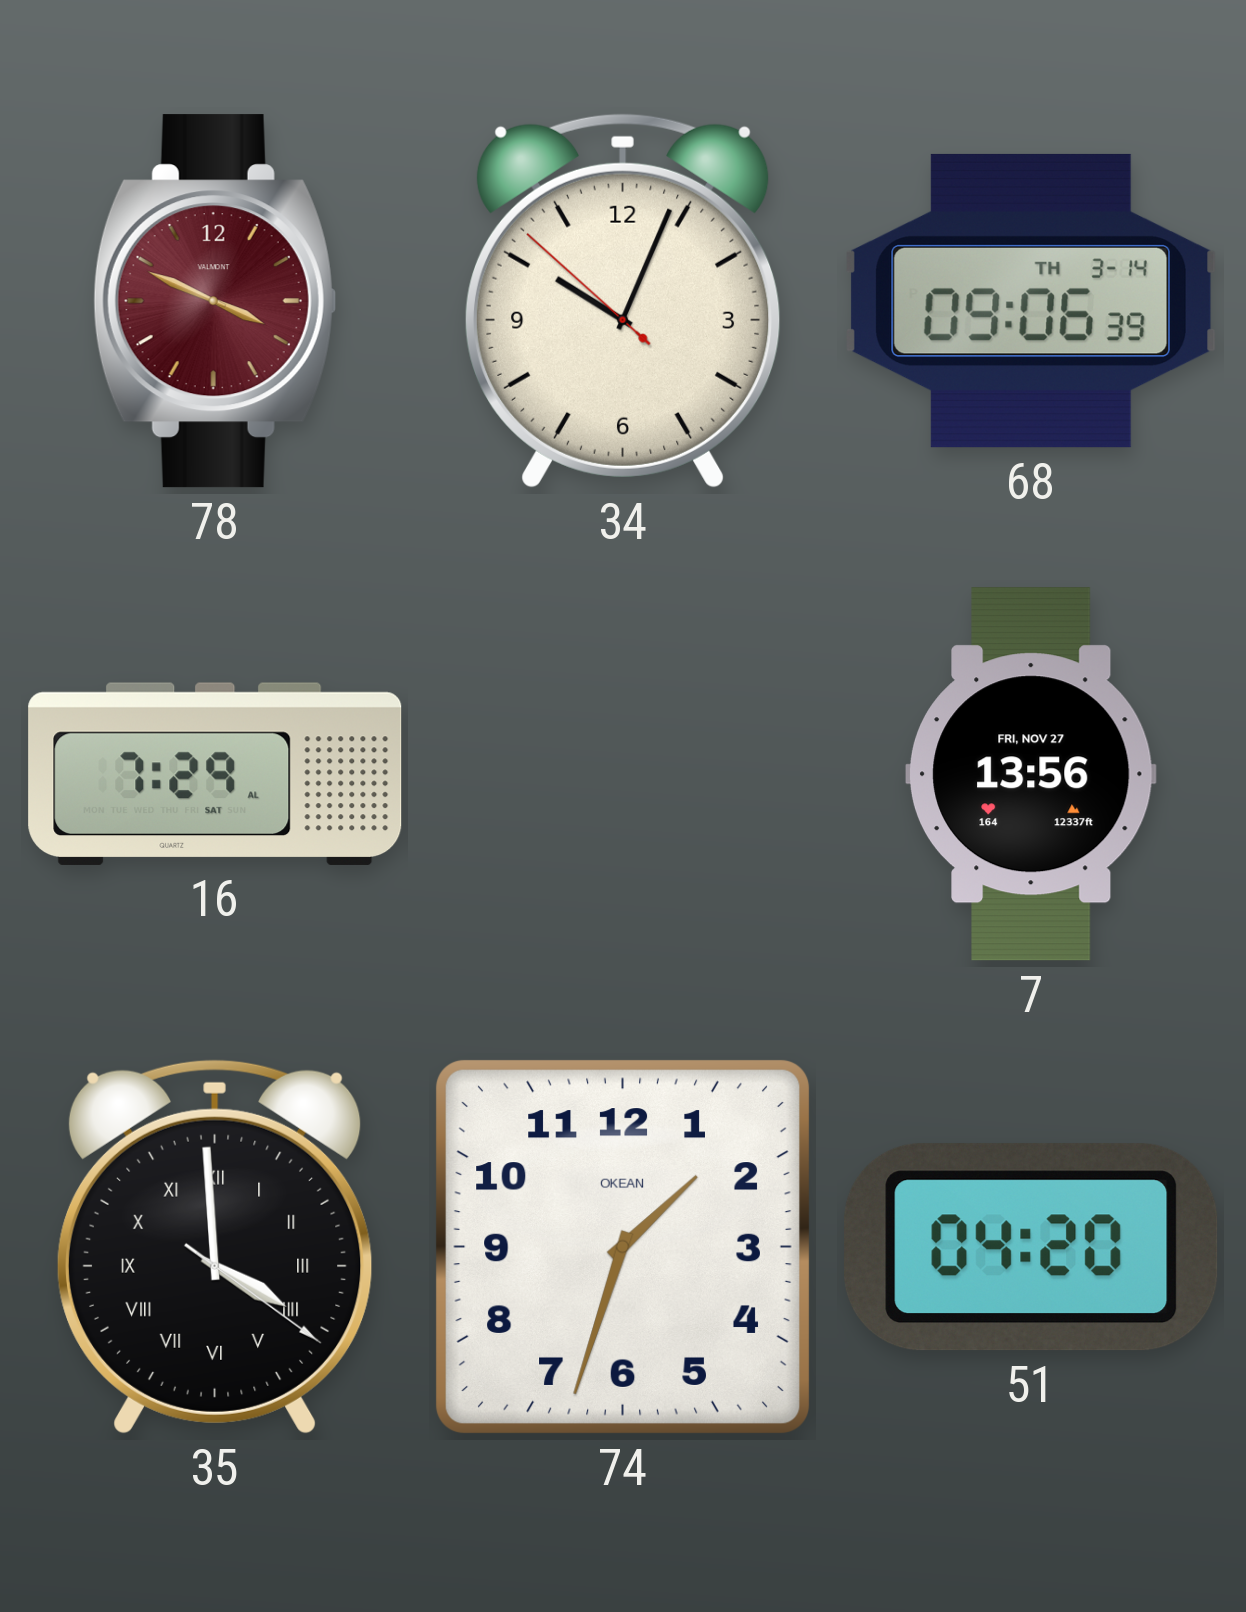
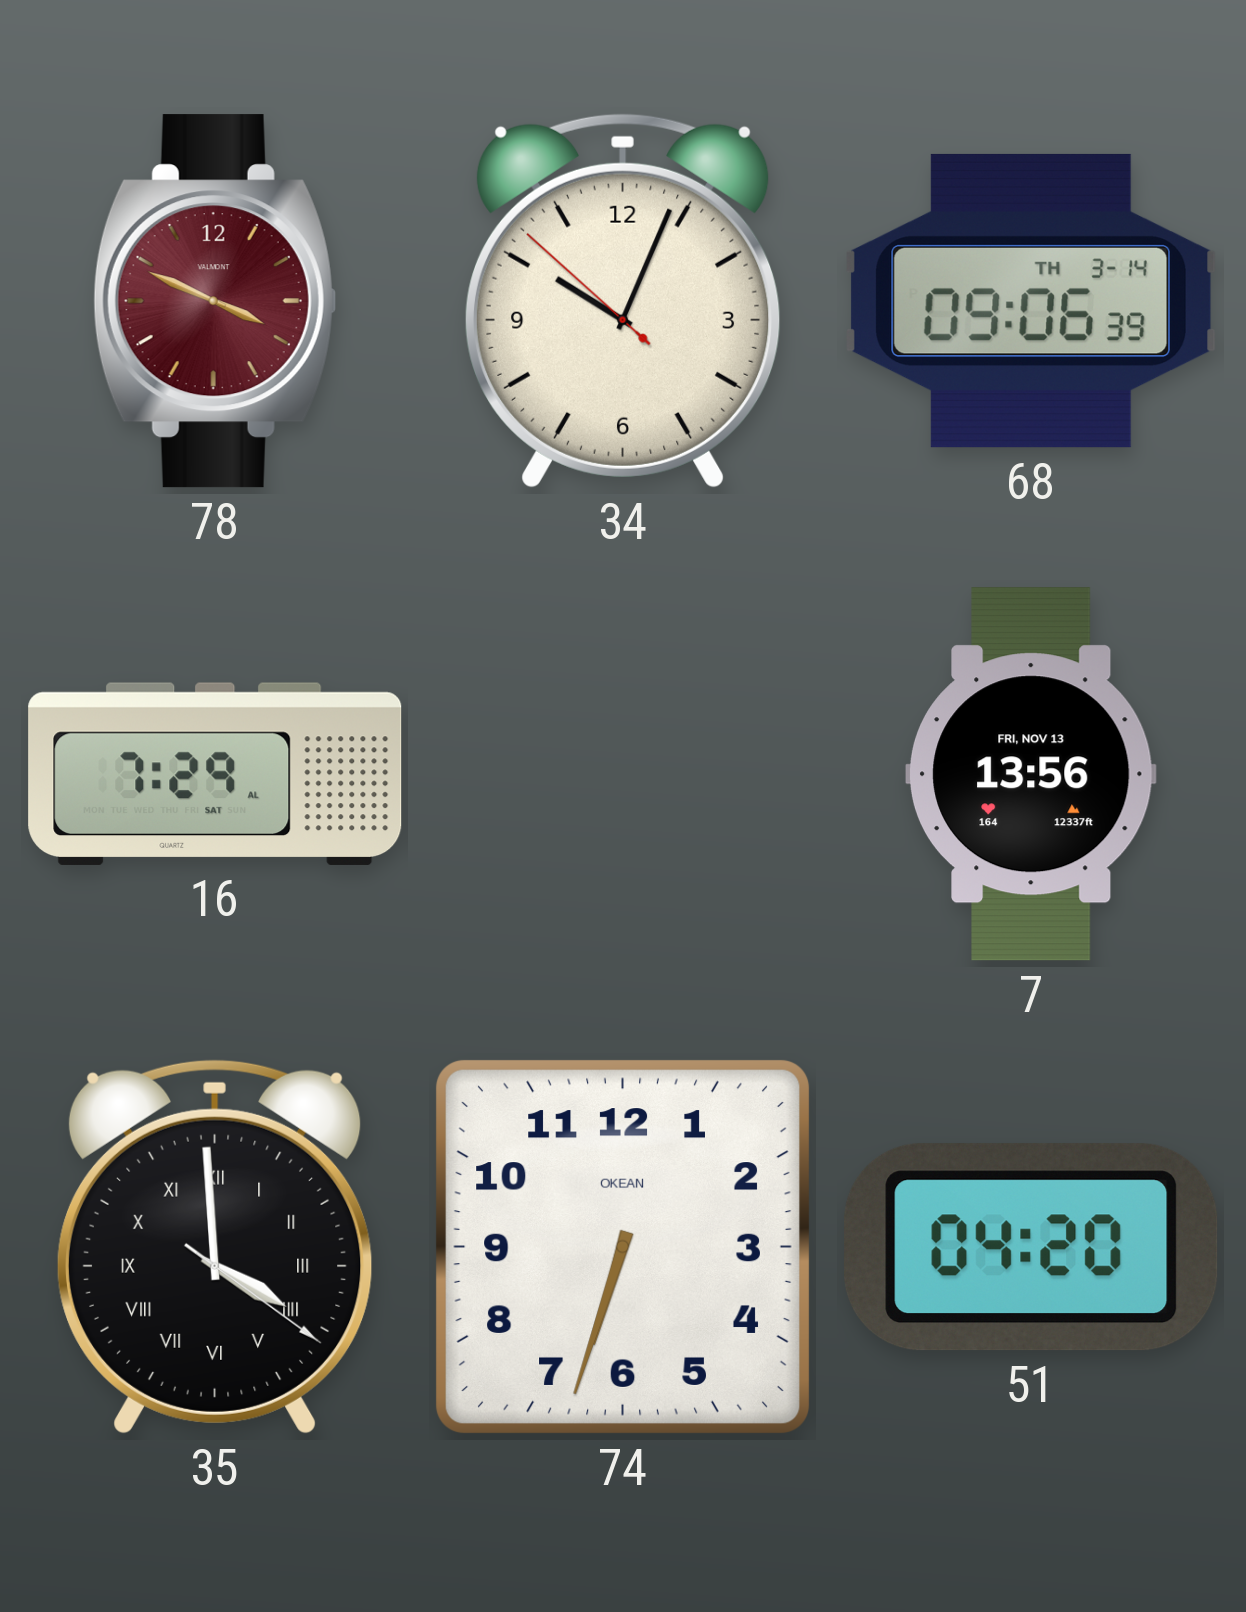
7 date: FRI, NOV 27 -> FRI, NOV 13 (1031, 774)
74: 1:33 -> 6:33 (623, 1247)
